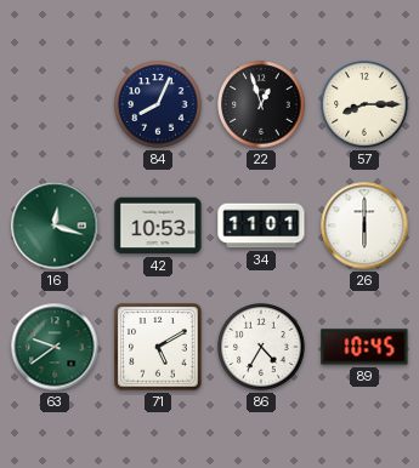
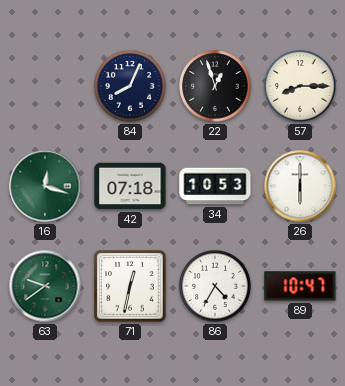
42: 10:53 -> 07:18 (130, 186)
34: 11:01 -> 10:53 (215, 186)
71: 5:10 -> 12:32 (130, 286)
89: 10:45 -> 10:47 (300, 286)
